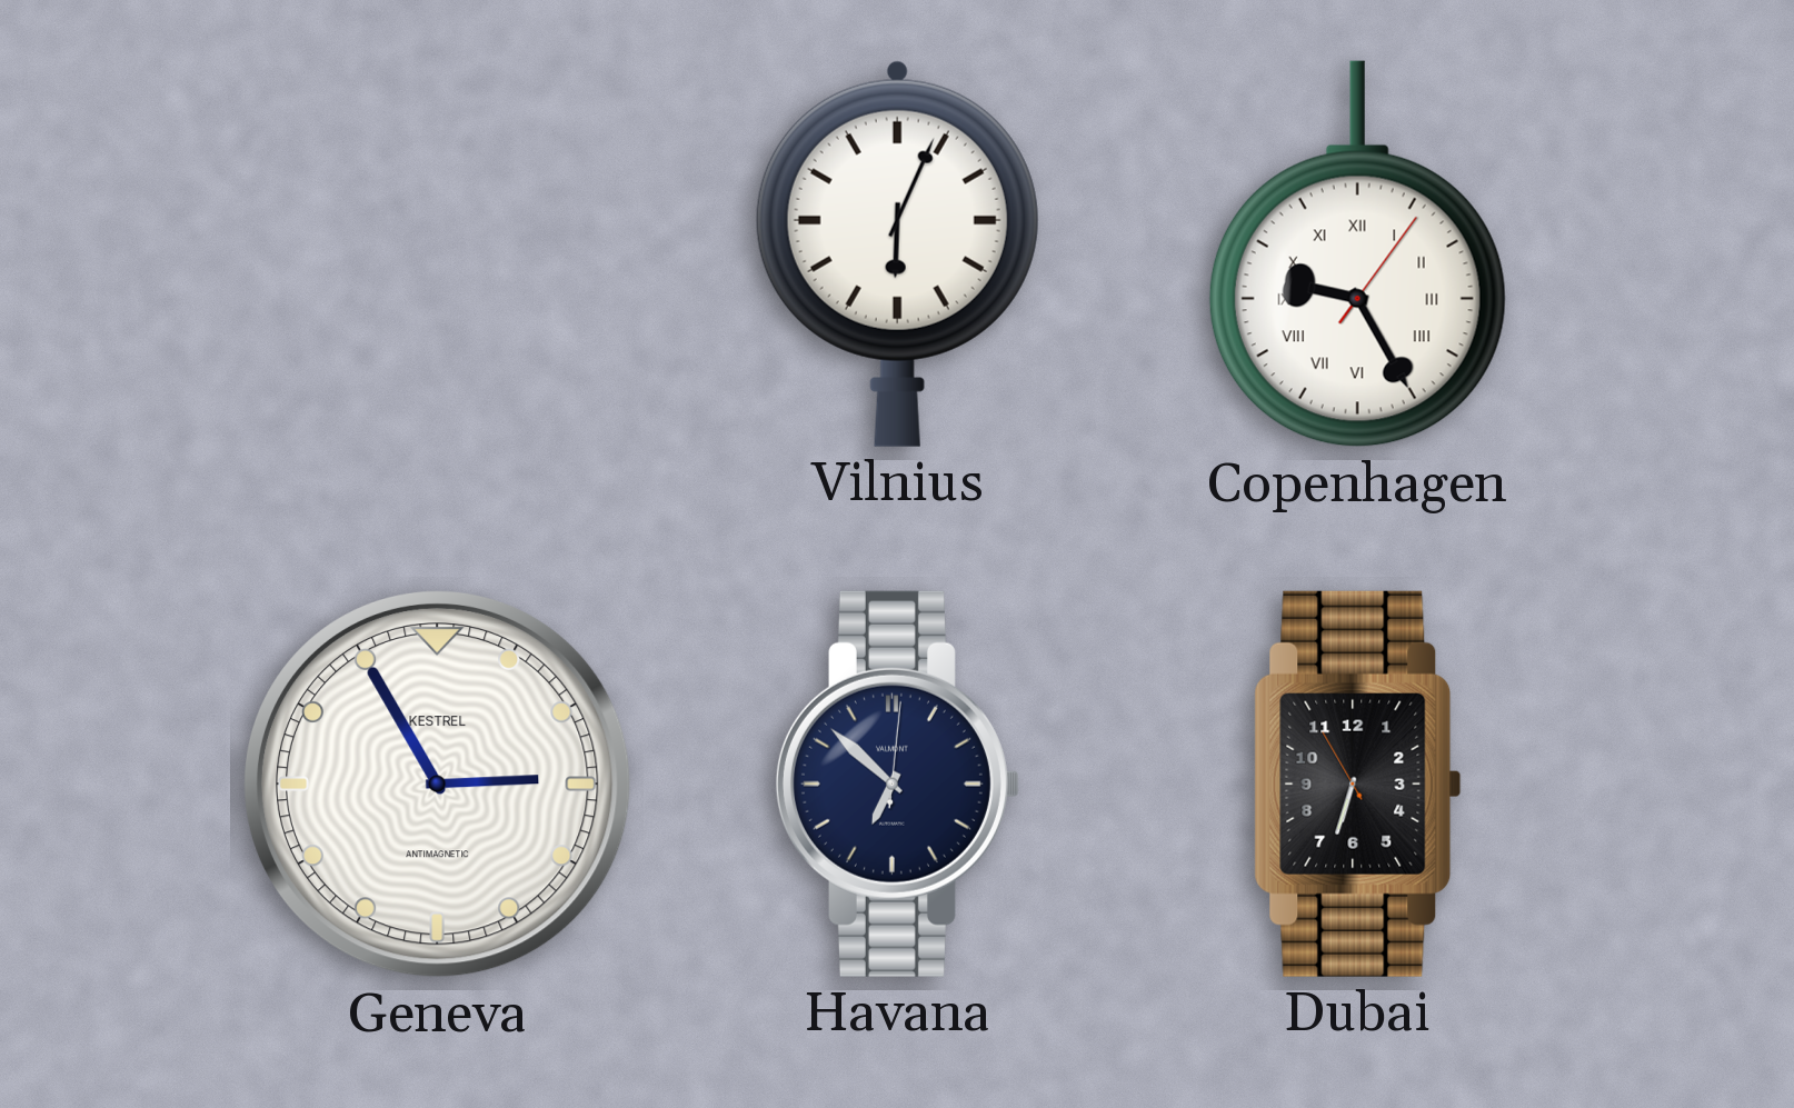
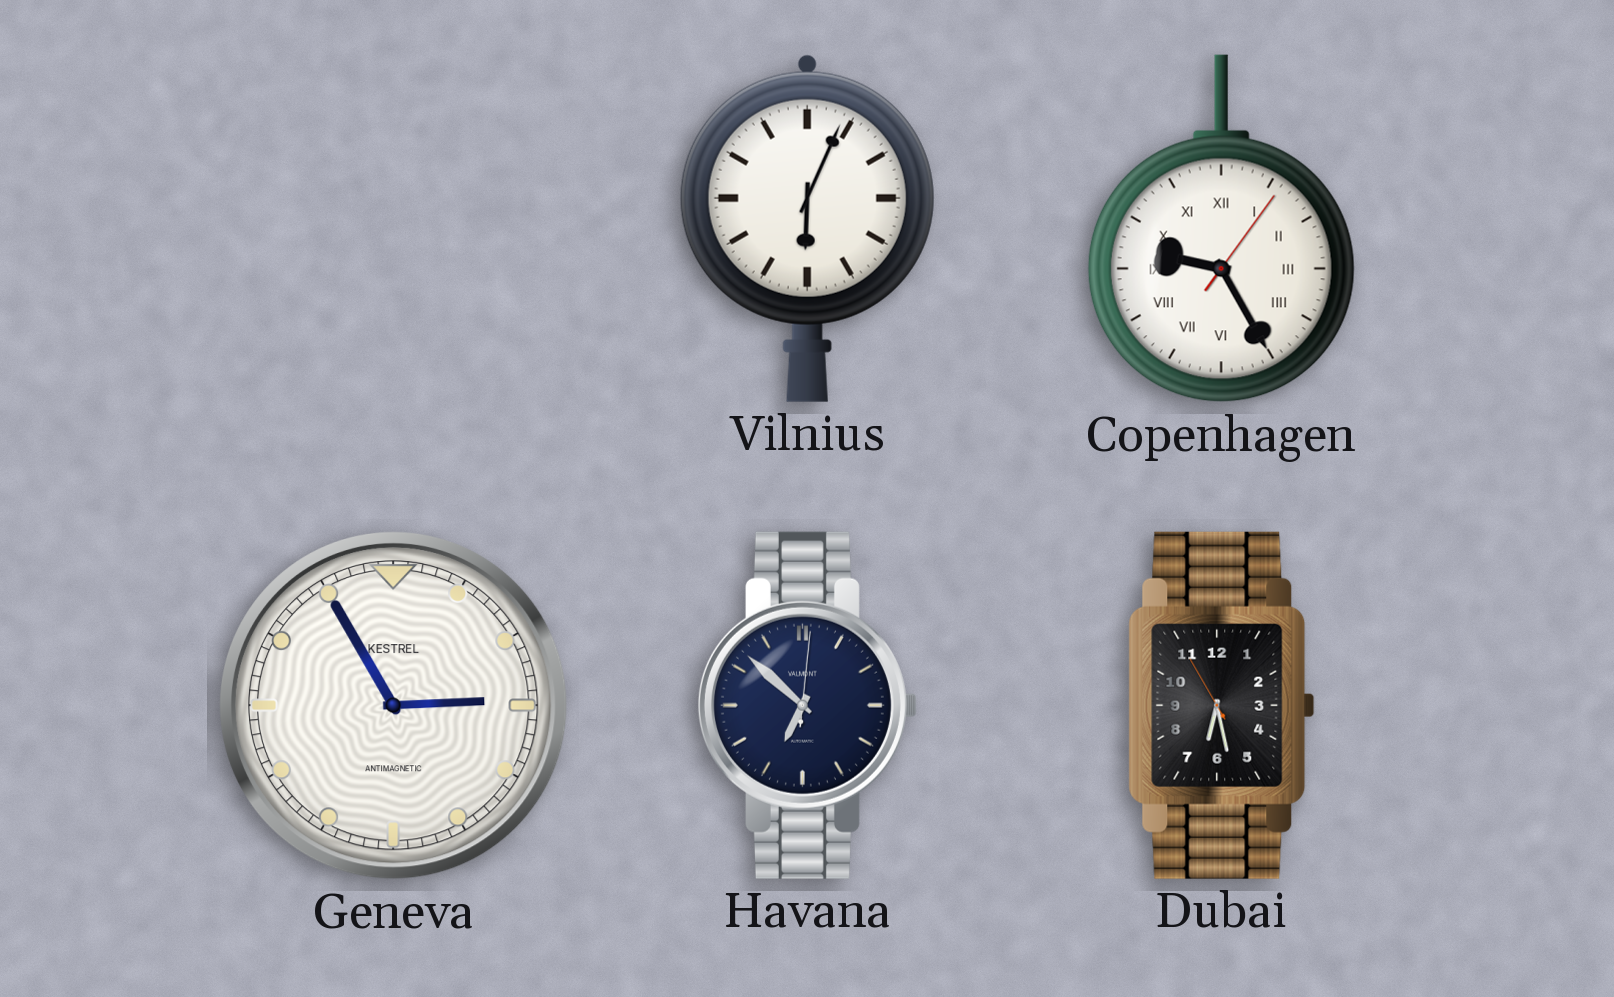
Dubai: 6:32 -> 6:27 (1222, 705)
